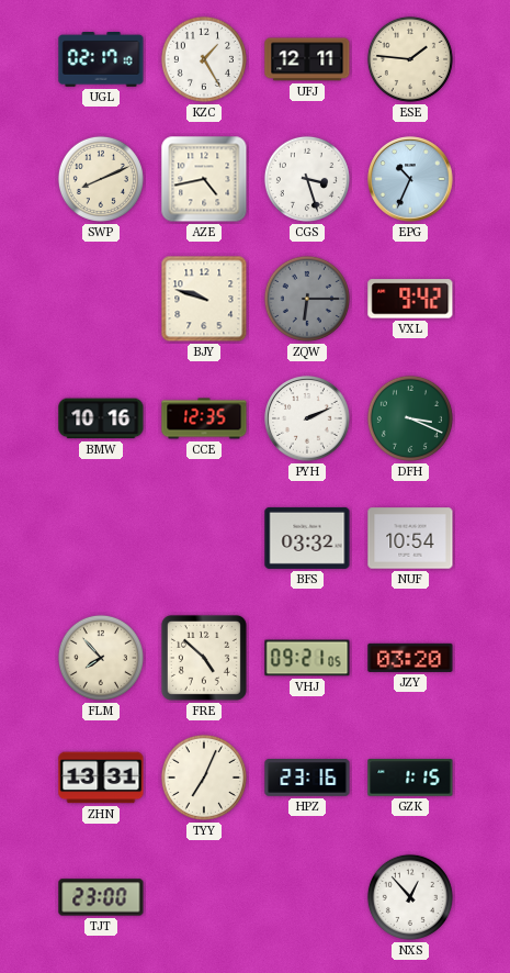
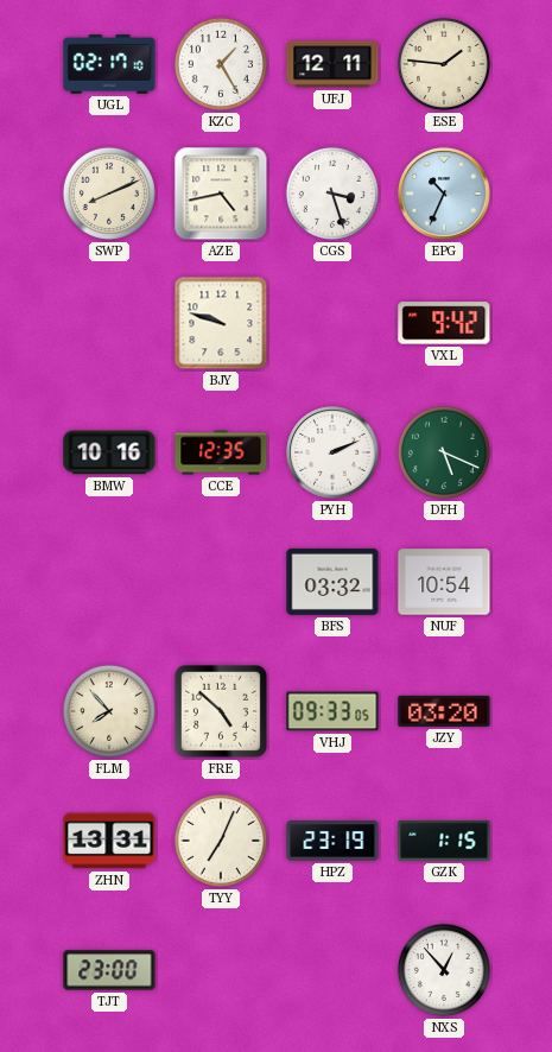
ZQW: 6:15 -> none (307, 299)
DFH: 3:19 -> 5:19 (444, 452)
VHJ: 09:21 -> 09:33 (332, 711)
HPZ: 23:16 -> 23:19 (332, 842)
